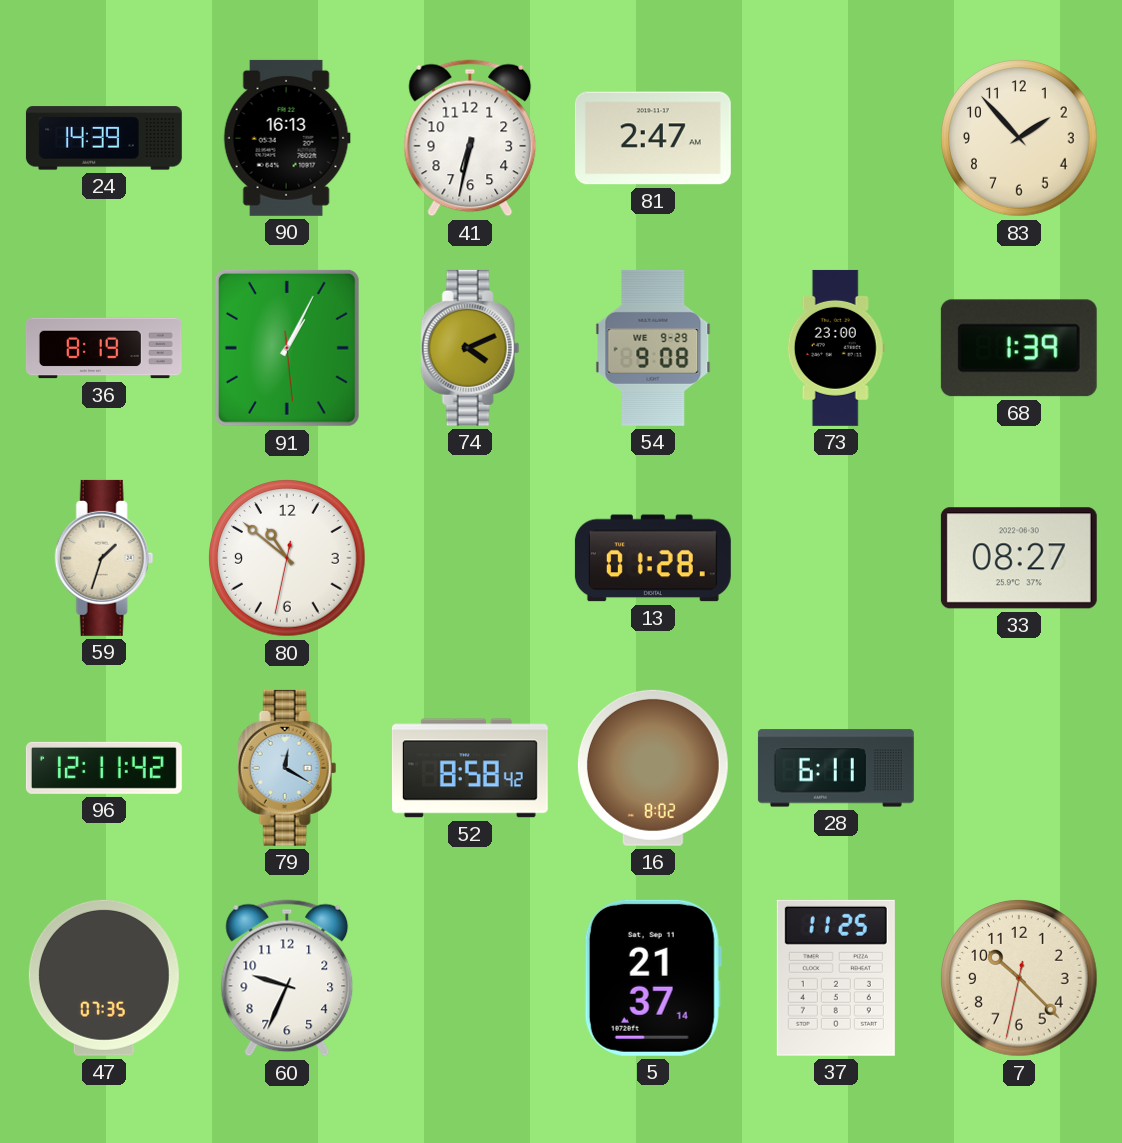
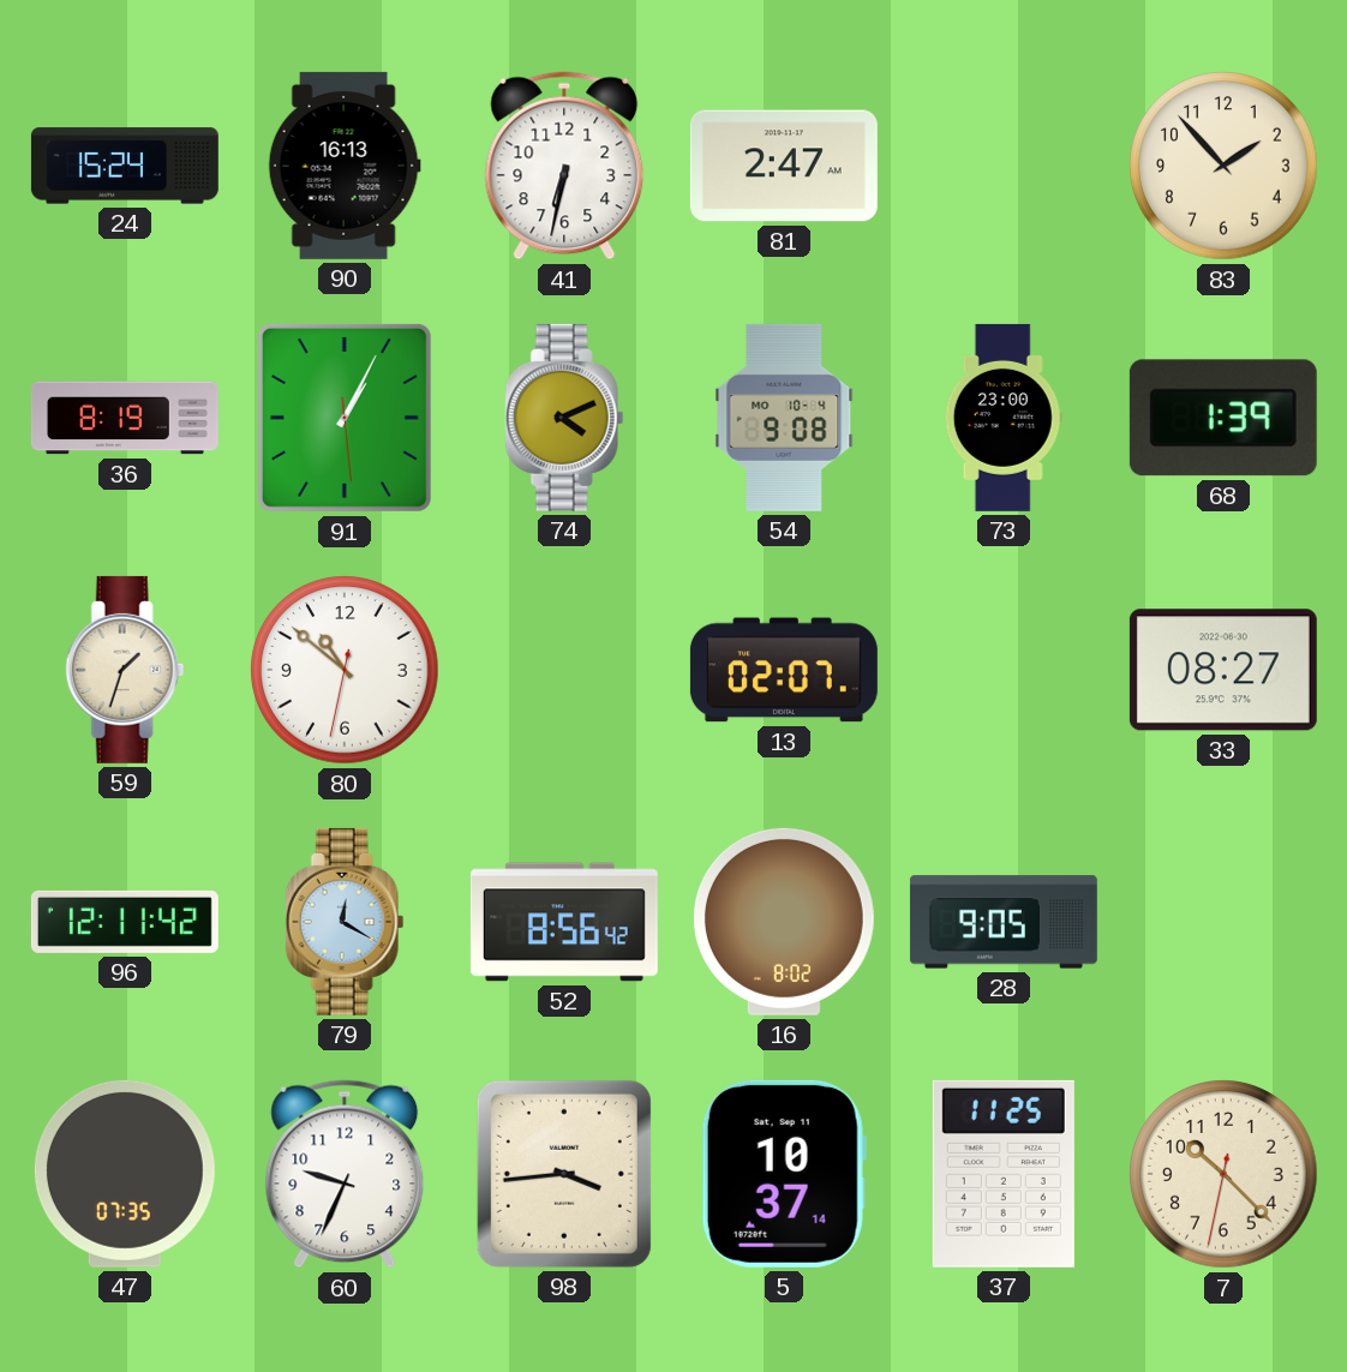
24: 14:39 -> 15:24 (125, 166)
54 date: WE 9-29 -> MO 10-4 (784, 418)
13: 01:28 -> 02:07 (784, 670)
52: 8:58 -> 8:56 (564, 922)
28: 6:11 -> 9:05 (1004, 922)
98: none -> 3:44 (564, 1174)
5: 21:37 -> 10:37 (784, 1174)
